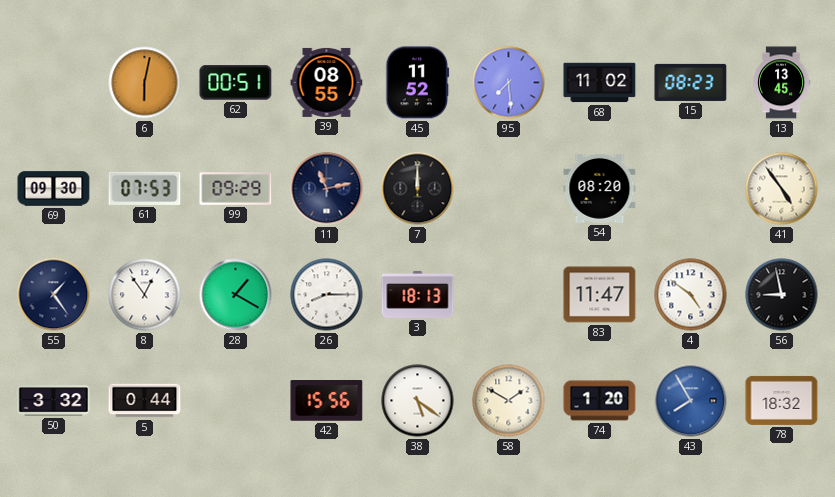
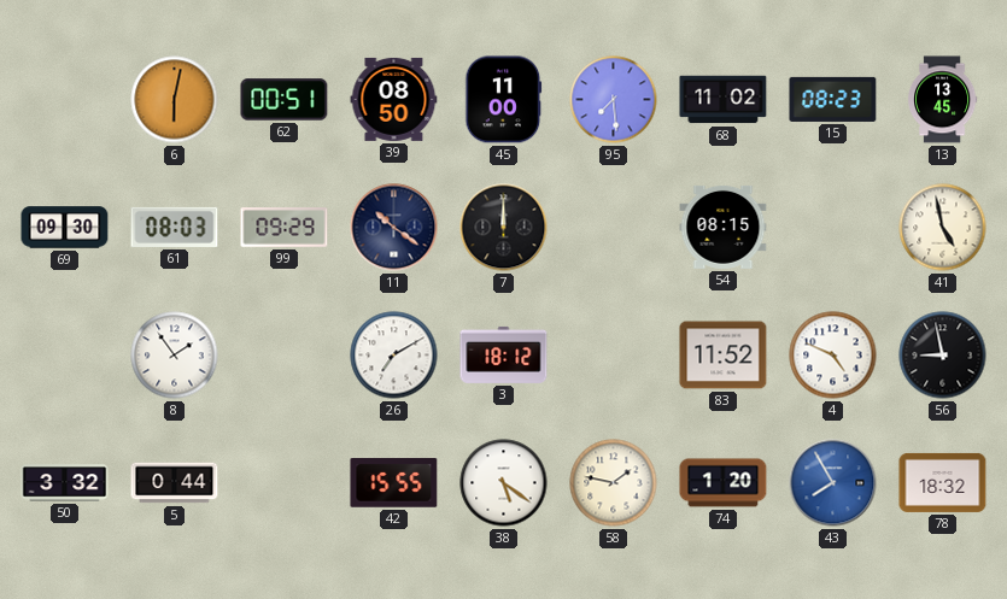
39: 08:55 -> 08:50 (394, 99)
45: 11:52 -> 11:00 (504, 100)
61: 07:53 -> 08:03 (175, 227)
11: 11:13 -> 10:21 (394, 228)
54: 08:20 -> 08:15 (724, 227)
41: 4:54 -> 4:58 (943, 228)
55: 1:24 -> none (54, 295)
8: 12:54 -> 1:54 (175, 356)
28: 1:20 -> none (236, 295)
26: 8:15 -> 7:10 (394, 356)
3: 18:13 -> 18:12 (504, 354)
83: 11:47 -> 11:52 (724, 356)
4: 4:51 -> 4:49 (833, 356)
42: 15:56 -> 15:55 (394, 483)
58: 1:50 -> 1:47 (614, 483)
